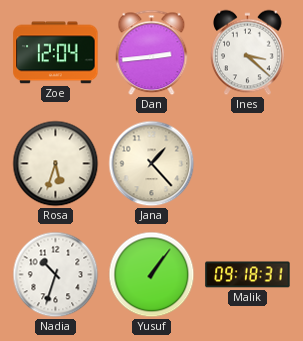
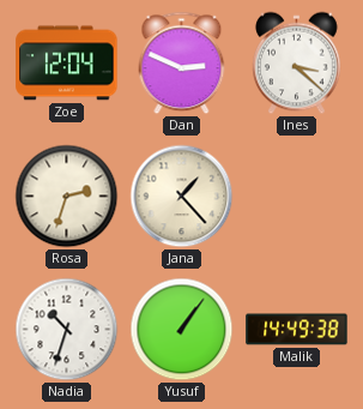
Dan: 2:44 -> 2:49 (182, 64)
Rosa: 5:33 -> 2:33 (67, 197)
Malik: 09:18 -> 14:49 (297, 330)
